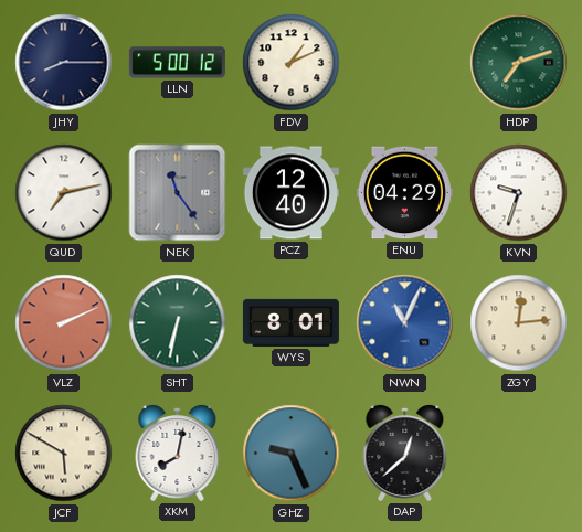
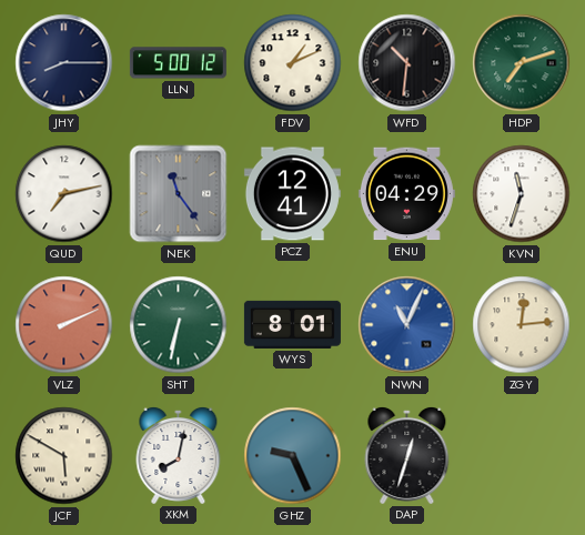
WFD: none -> 10:31 (407, 63)
PCZ: 12:40 -> 12:41 (292, 194)
KVN: 9:33 -> 11:33 (522, 194)
DAP: 12:38 -> 12:33 (407, 455)
